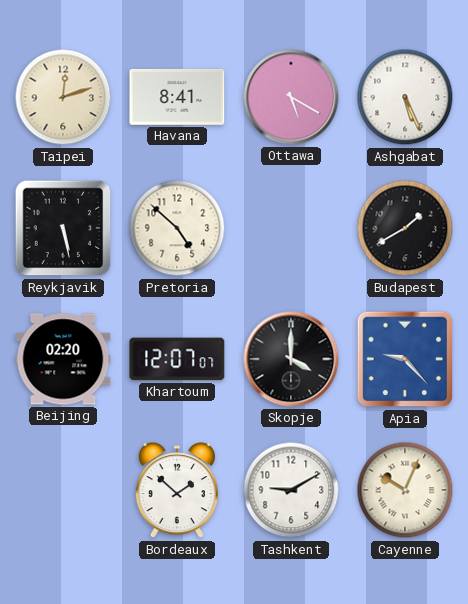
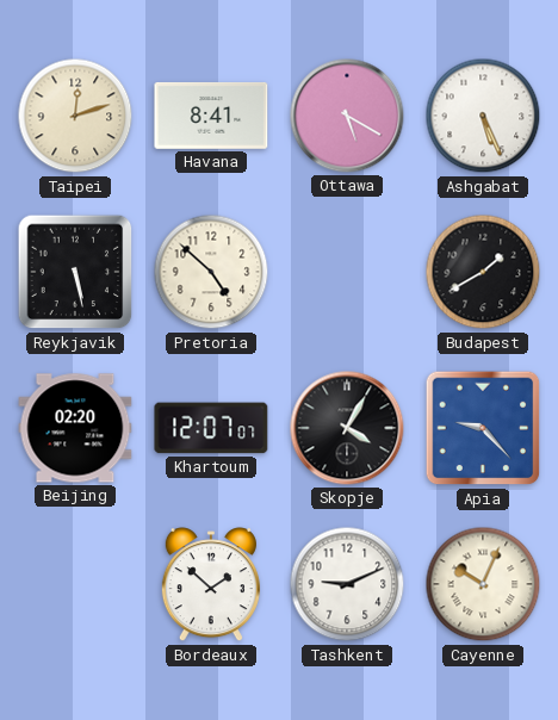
Skopje: 4:00 -> 4:05 (347, 428)
Tashkent: 9:10 -> 9:11 (347, 584)
